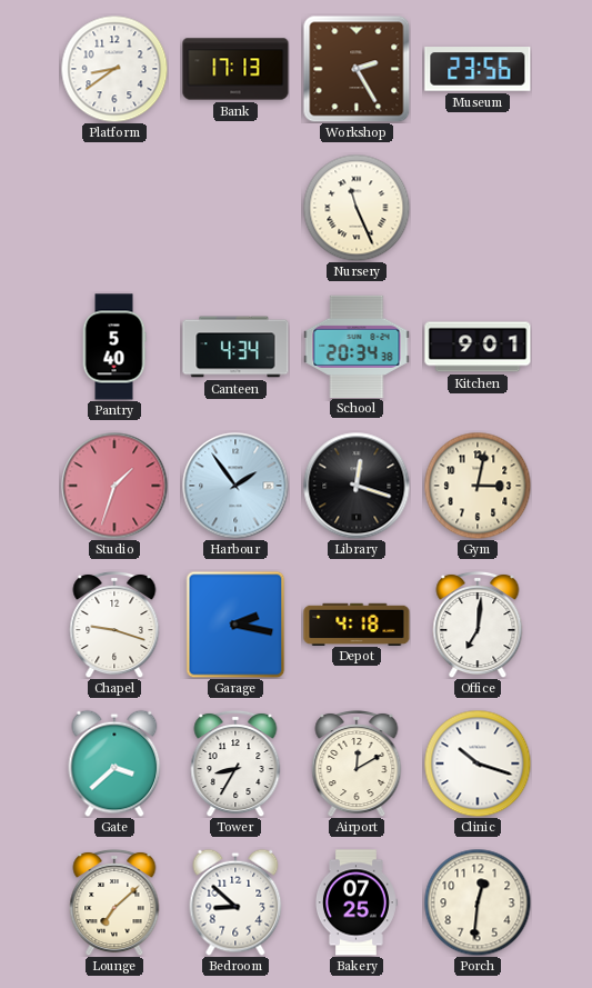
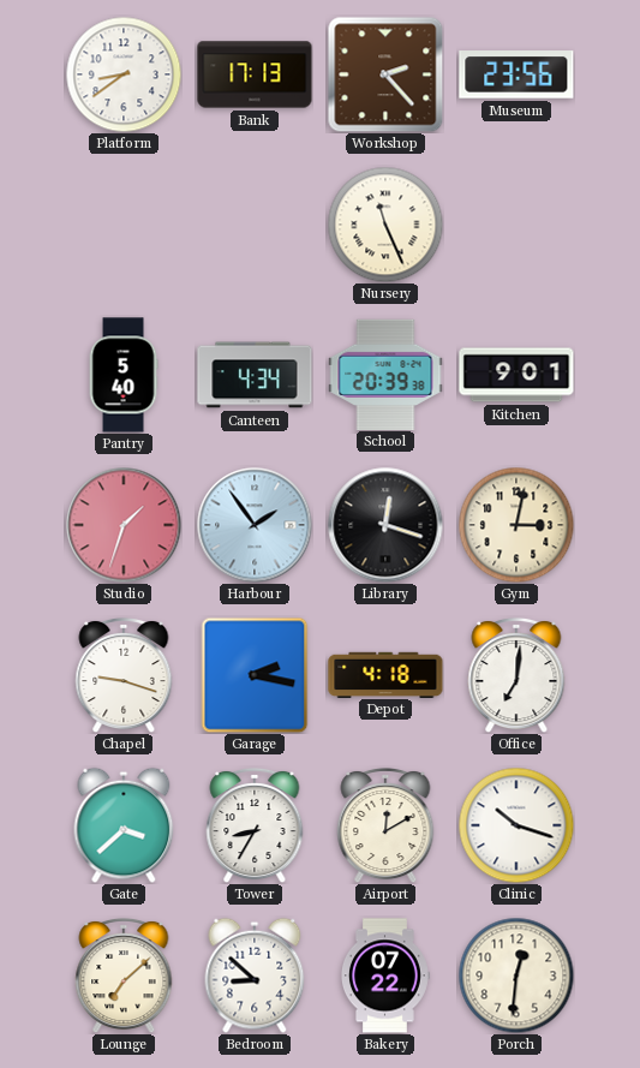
Workshop: 2:25 -> 2:23 (385, 74)
School: 20:34 -> 20:39 (385, 374)
Bakery: 07:25 -> 07:22 (385, 975)
